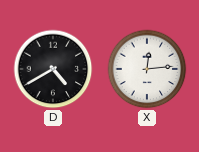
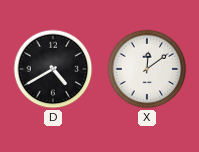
X: 12:14 -> 12:09 (147, 69)
